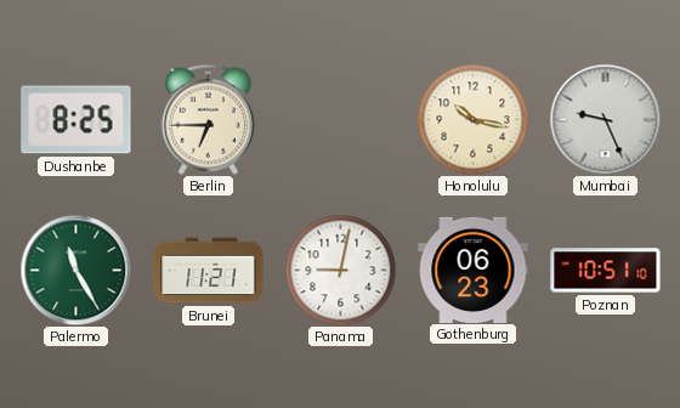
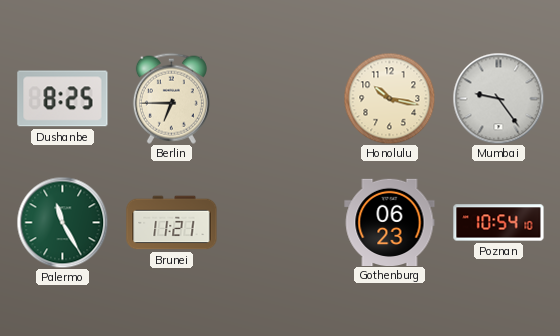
Mumbai: 9:26 -> 9:24 (498, 98)
Panama: 9:02 -> none (340, 270)
Poznan: 10:51 -> 10:54 (499, 223)
